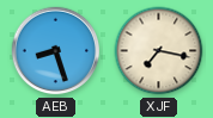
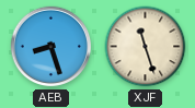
XJF: 7:17 -> 11:27 (146, 47)
